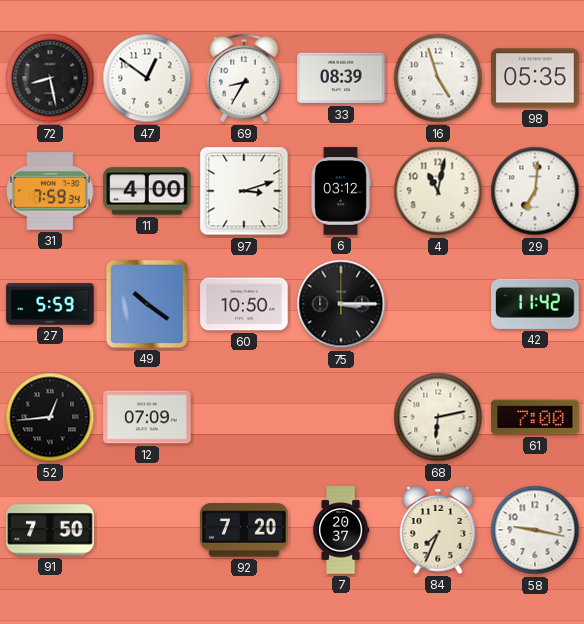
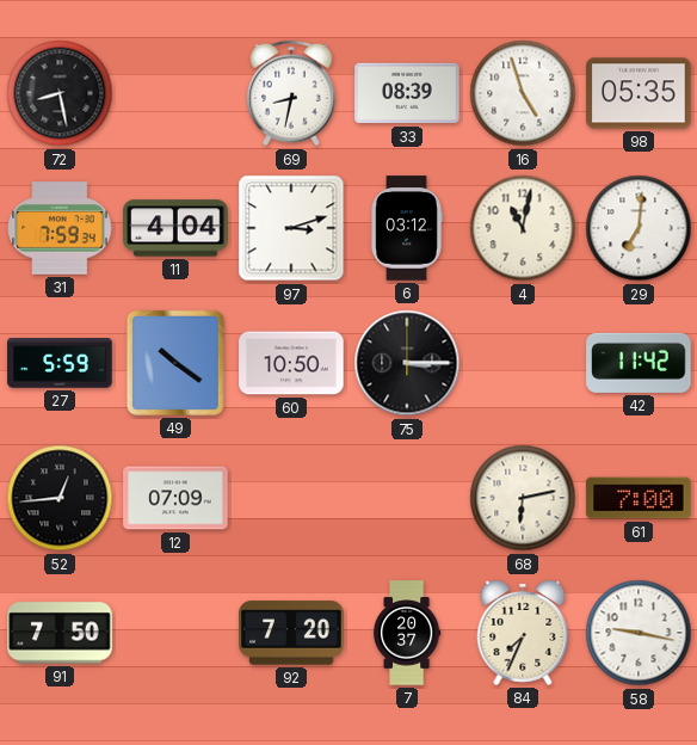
47: 12:51 -> none (147, 78)
69: 8:35 -> 8:32 (292, 93)
11: 4:00 -> 4:04 (175, 228)
